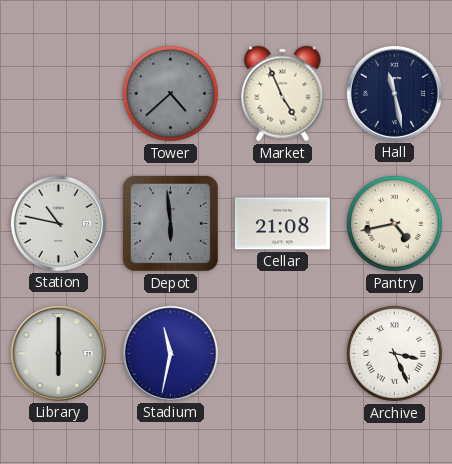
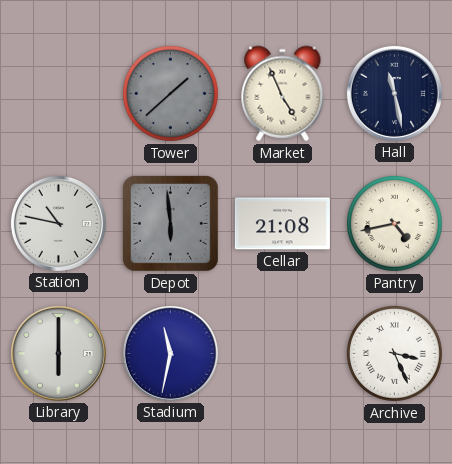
Tower: 4:38 -> 1:38 (170, 93)
